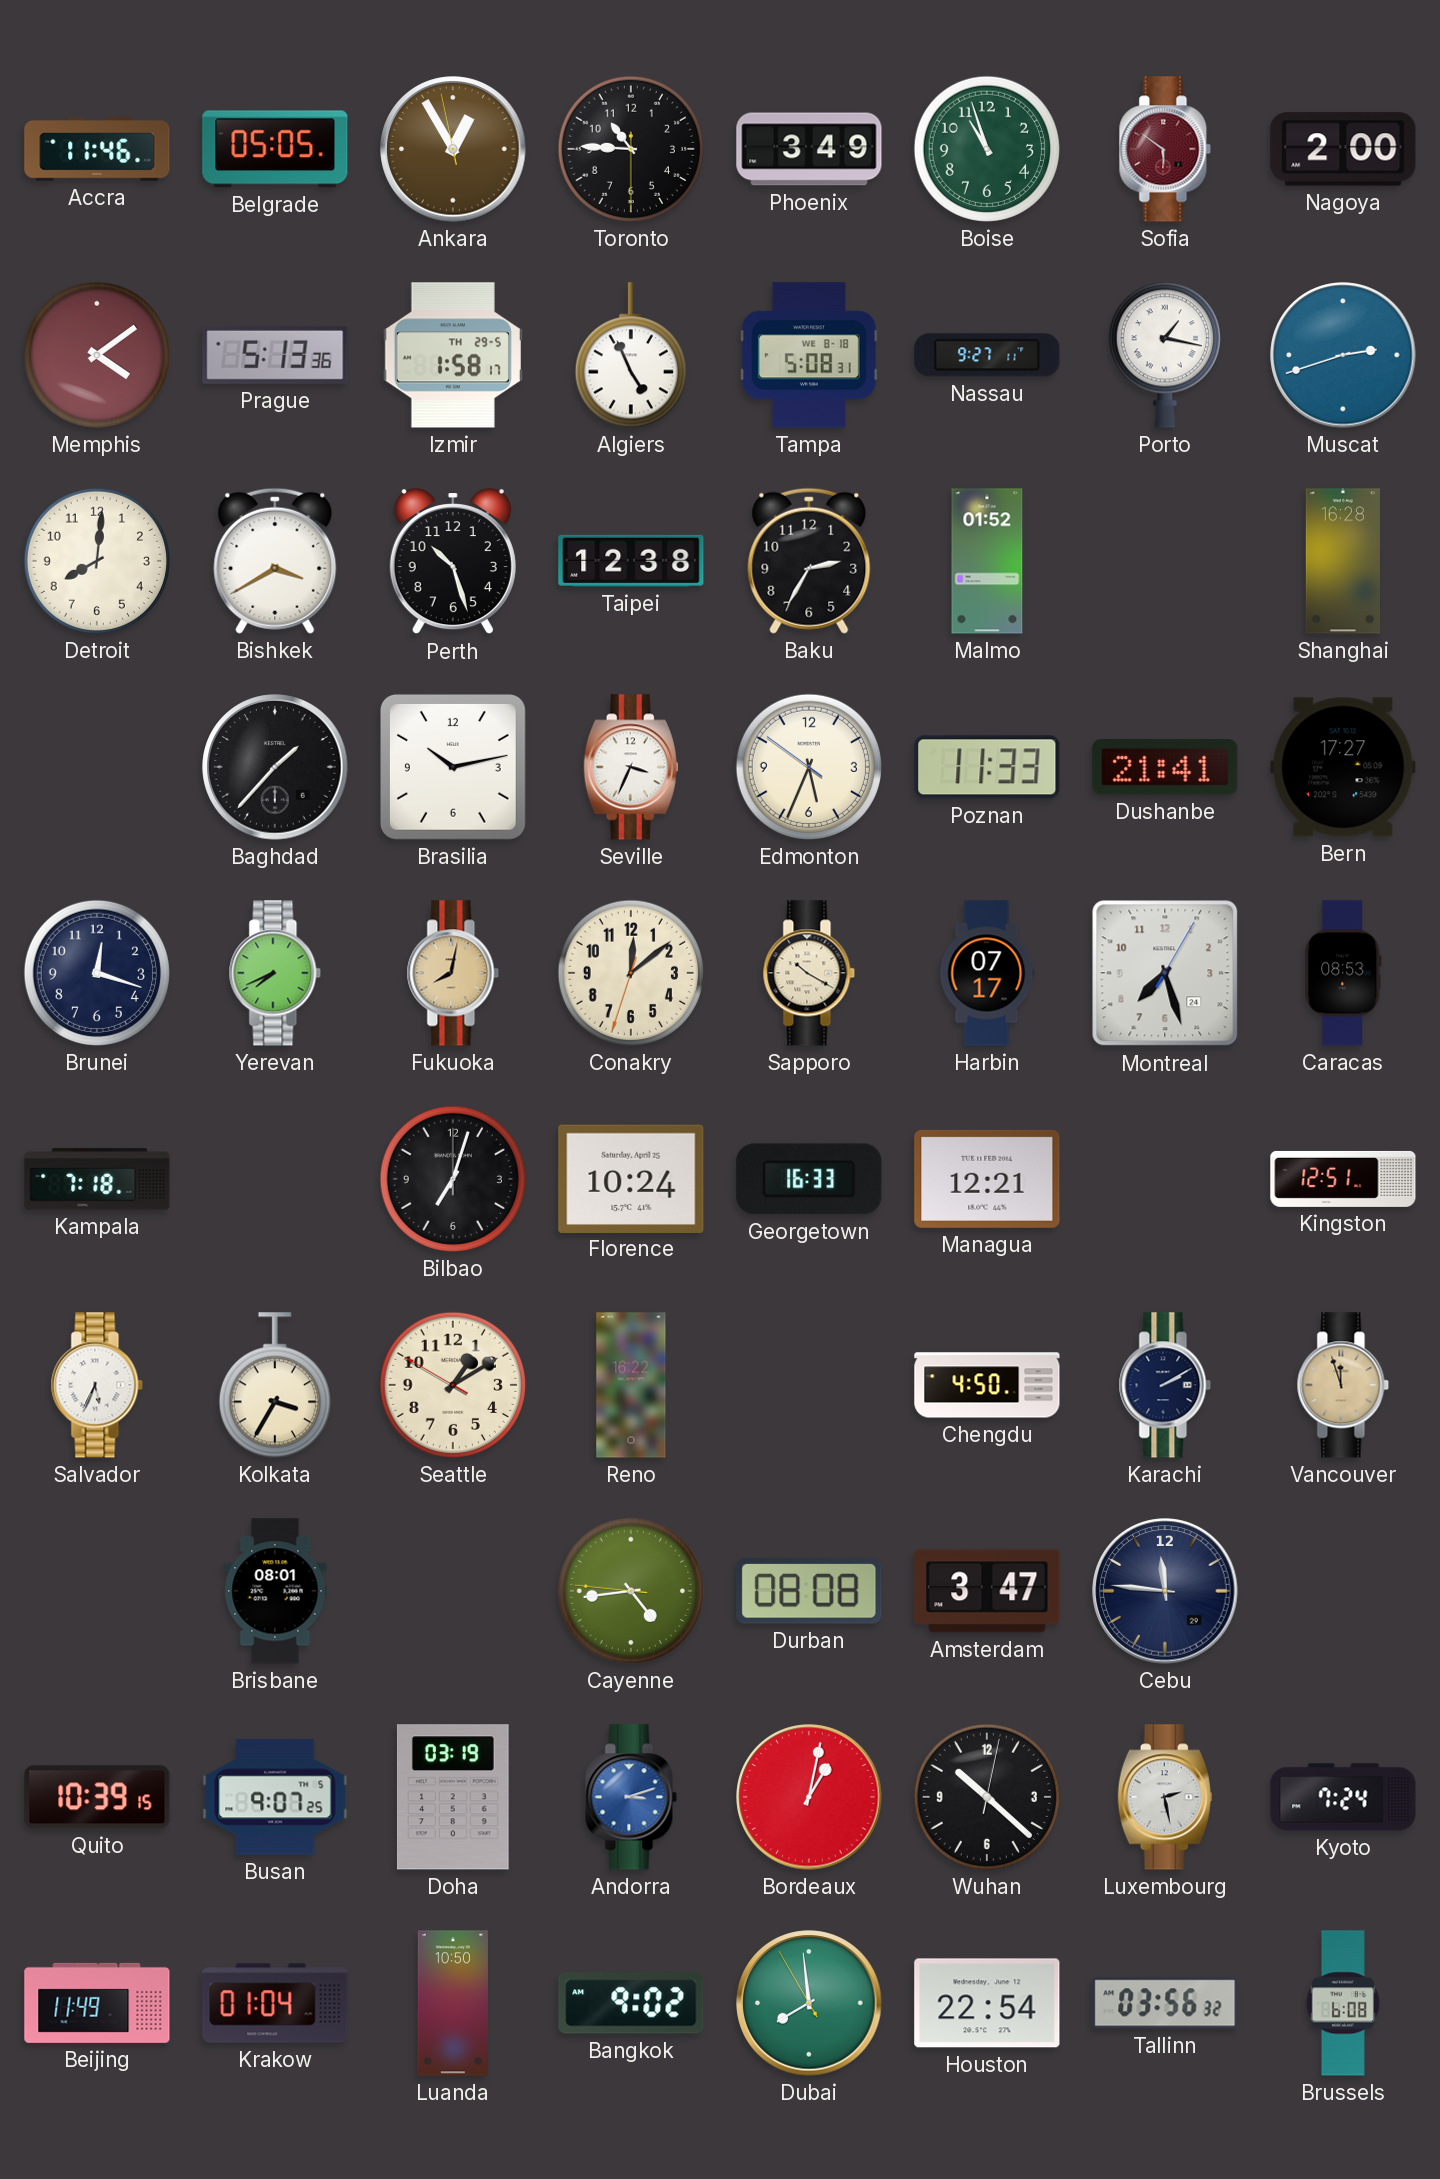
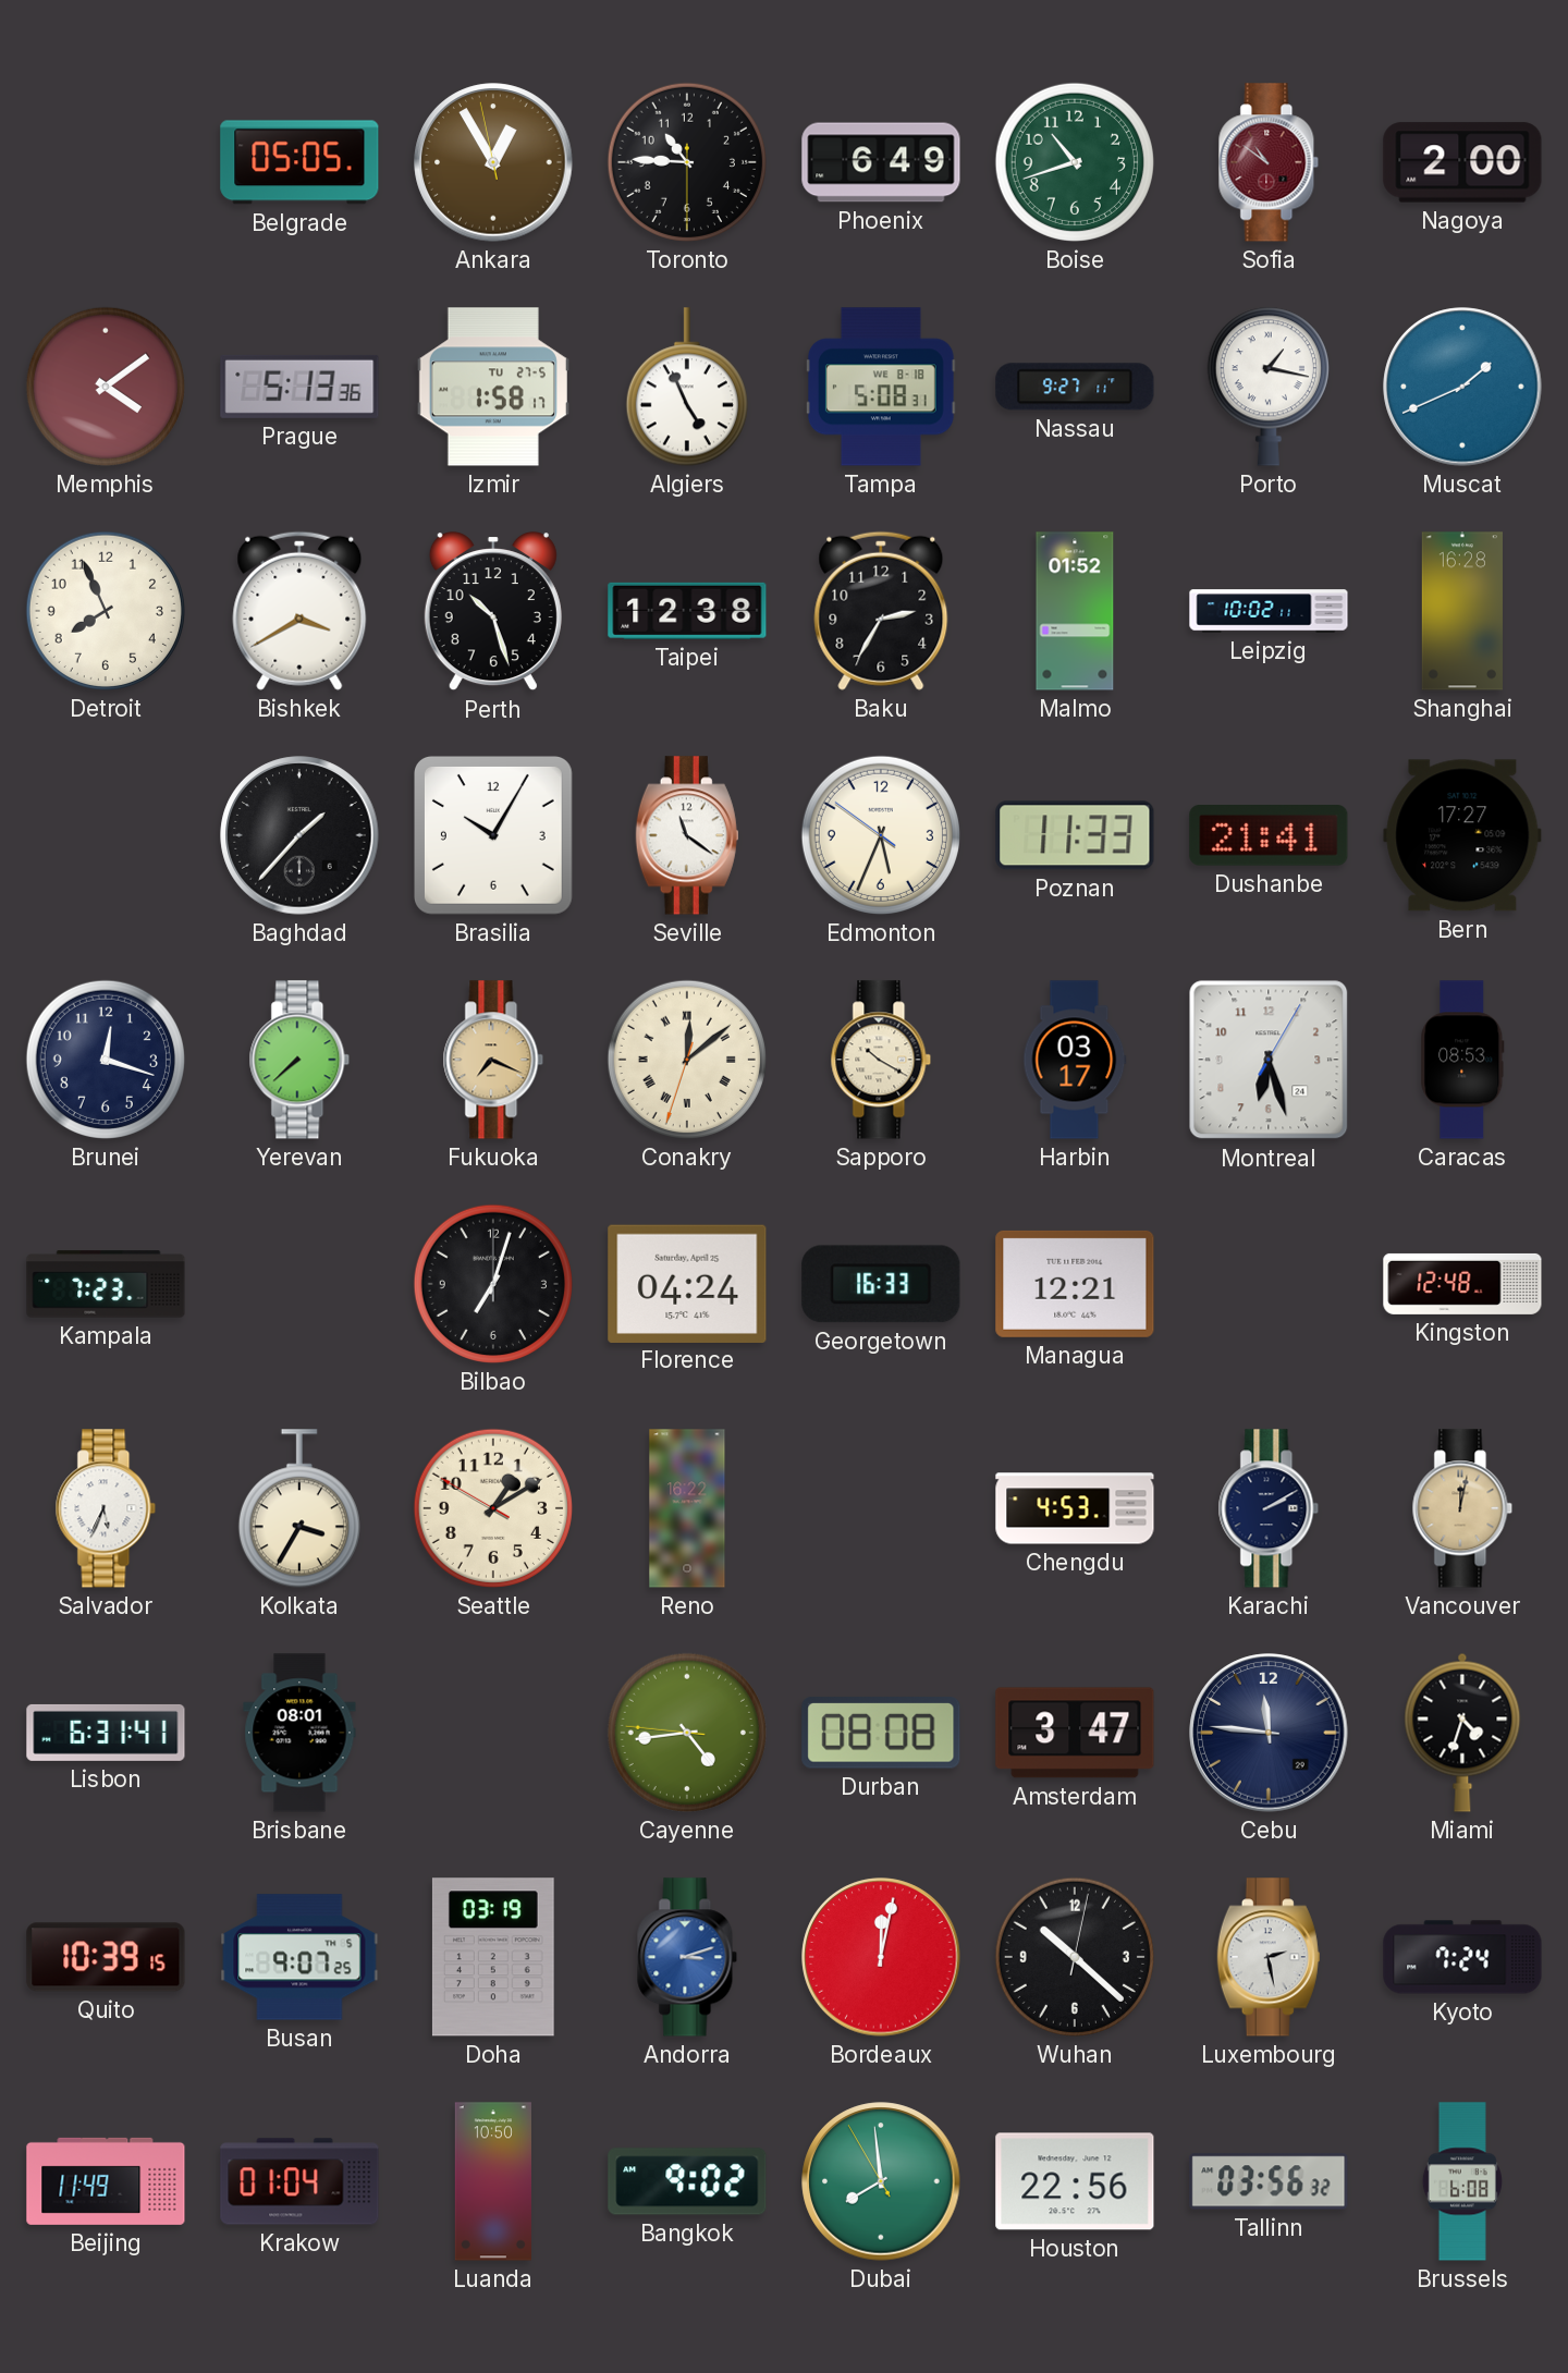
Accra: 11:46 -> none (97, 149)
Phoenix: 3:49 -> 6:49 (881, 162)
Boise: 10:57 -> 10:42 (1075, 162)
Sofia: 5:51 -> 10:51 (1269, 162)
Izmir date: TH 29-5 -> TU 27-5 (493, 387)
Muscat: 2:42 -> 1:41 (1462, 387)
Detroit: 8:01 -> 7:56 (106, 611)
Leipzig: none -> 10:02 (1269, 611)
Brasilia: 10:13 -> 10:05 (493, 835)
Seville: 3:34 -> 11:21 (687, 835)
Yerevan: 7:41 -> 7:38 (299, 1060)
Fukuoka: 8:02 -> 7:19 (493, 1060)
Conakry numerals: Arabic -> Roman (687, 1060)
Harbin: 07:17 -> 03:17 (1075, 1060)
Montreal: 7:27 -> 6:27 (1269, 1060)
Kampala: 7:18 -> 7:23 (106, 1284)
Florence: 10:24 -> 04:24 (687, 1283)
Kingston: 12:51 -> 12:48 (1462, 1284)
Chengdu: 4:50 -> 4:53 (1075, 1508)
Vancouver: 11:57 -> 12:02 (1462, 1508)
Lisbon: none -> 6:31 (106, 1733)
Miami: none -> 4:33 (1462, 1733)
Bordeaux: 1:02 -> 12:02 (881, 1957)
Houston: 22:54 -> 22:56 (1075, 2181)
